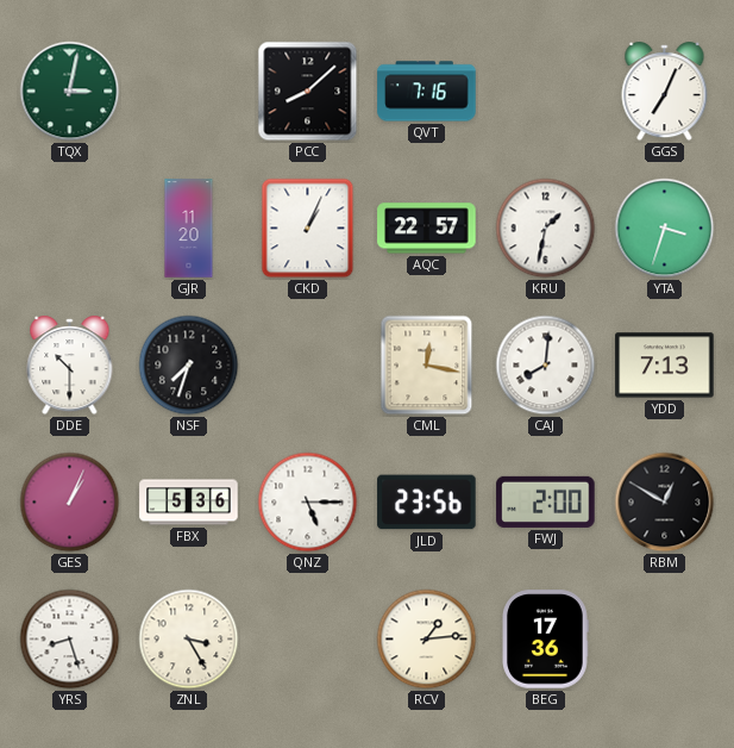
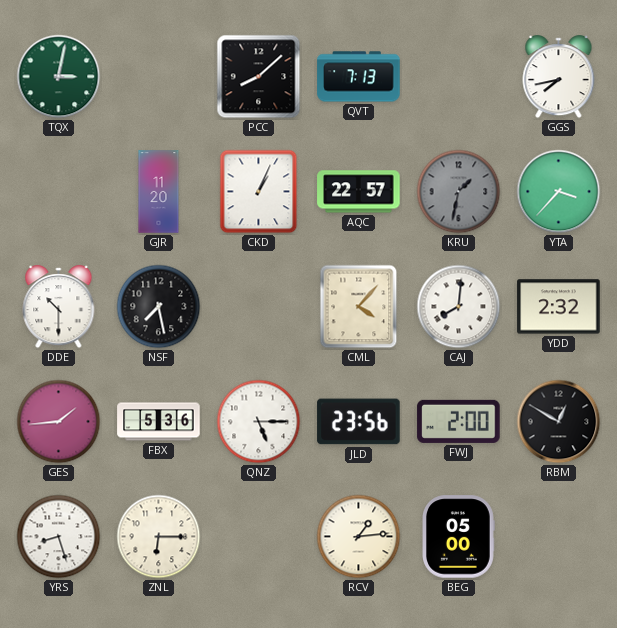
QVT: 7:16 -> 7:13 (359, 77)
GGS: 7:04 -> 7:43 (559, 77)
KRU dial: white -> grey (459, 192)
YTA: 3:33 -> 3:37 (559, 192)
NSF: 7:33 -> 7:28 (159, 307)
CML: 12:17 -> 4:07 (359, 307)
YDD: 7:13 -> 2:32 (559, 307)
GES: 1:04 -> 1:44 (59, 422)
ZNL: 3:25 -> 6:15 (159, 537)
BEG: 17:36 -> 05:00 (459, 537)
